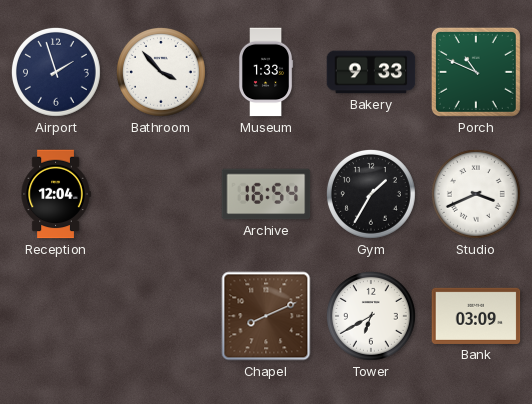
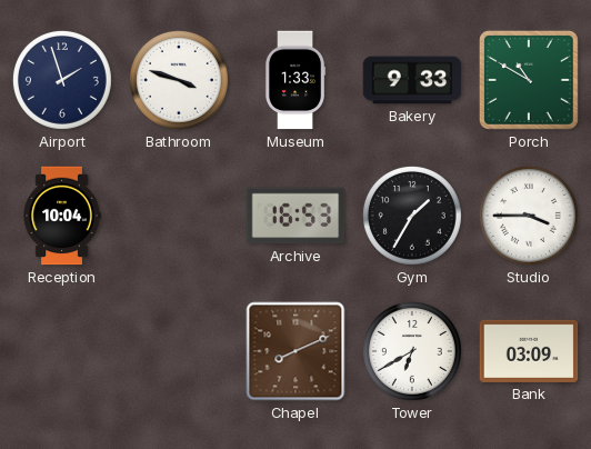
Bathroom: 3:53 -> 3:48 (179, 80)
Porch: 10:49 -> 10:50 (529, 80)
Reception: 12:04 -> 10:04 (62, 216)
Archive: 16:54 -> 16:53 (295, 216)
Studio: 3:41 -> 3:45 (529, 216)
